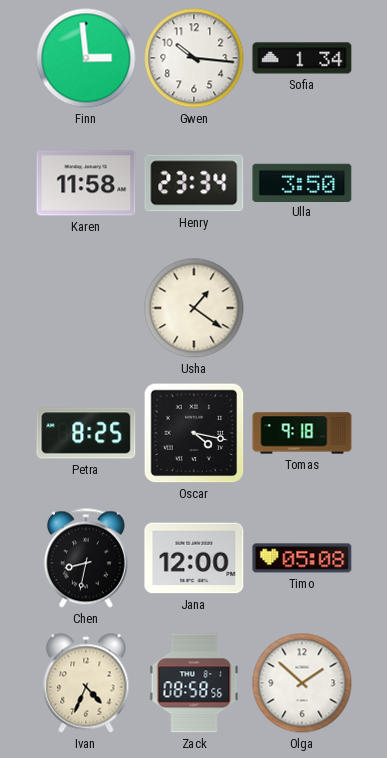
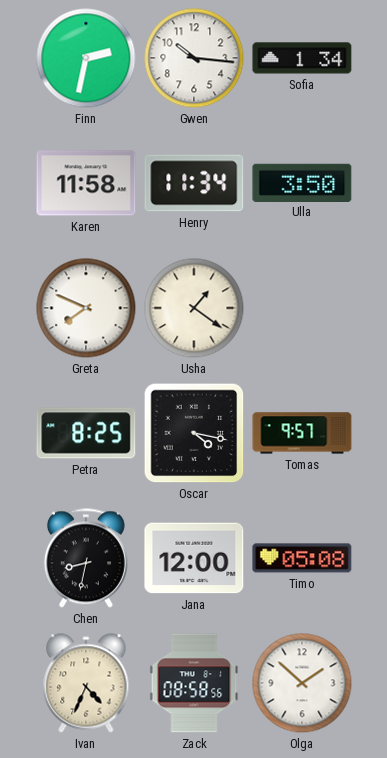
Finn: 2:59 -> 2:32 (86, 58)
Henry: 23:34 -> 11:34 (194, 183)
Greta: none -> 7:49 (86, 308)
Tomas: 9:18 -> 9:57 (302, 433)
